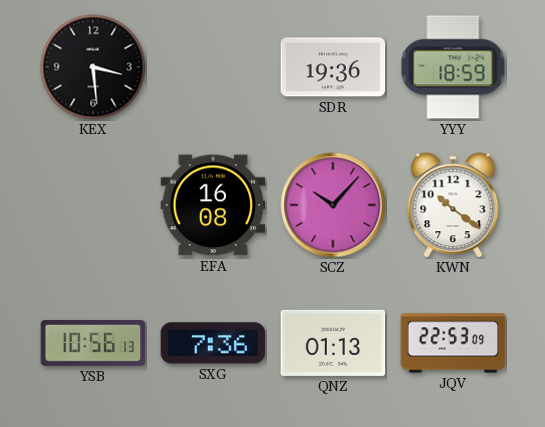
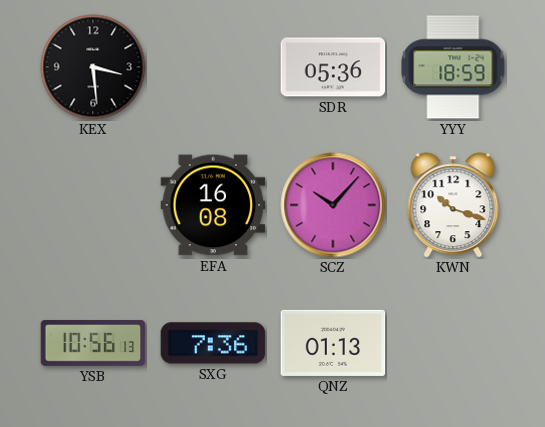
SDR: 19:36 -> 05:36 (333, 67)
KWN: 10:21 -> 10:18 (453, 205)
JQV: 22:53 -> none (453, 343)
